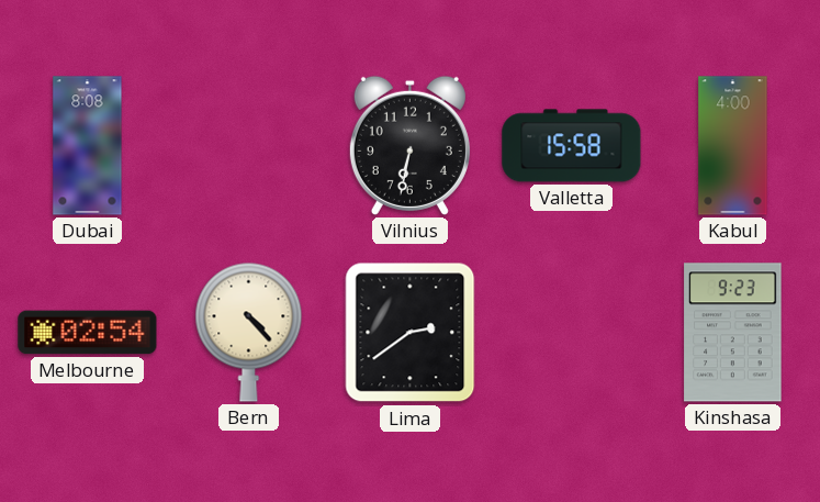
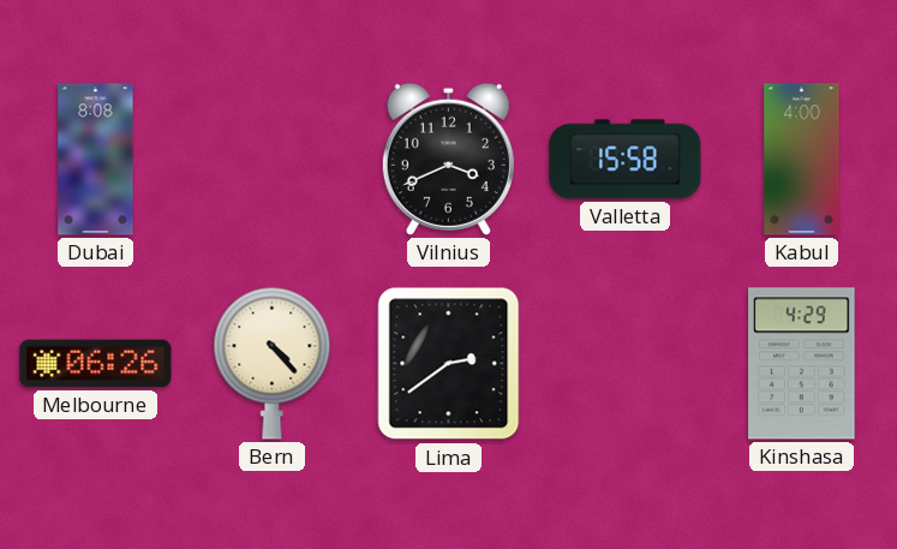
Vilnius: 6:32 -> 3:41 (448, 159)
Melbourne: 02:54 -> 06:26 (96, 364)
Kinshasa: 9:23 -> 4:29 (802, 364)
